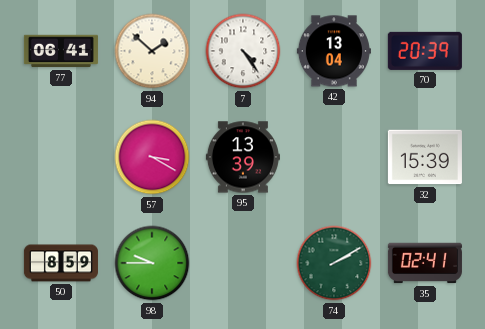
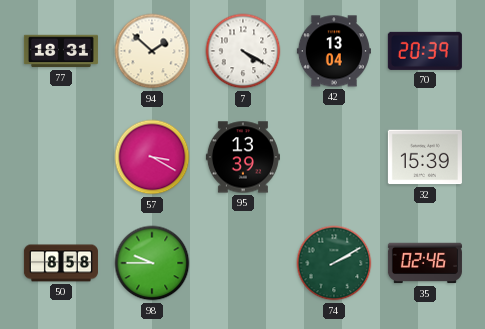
77: 06:41 -> 18:31 (61, 51)
7: 4:24 -> 4:20 (243, 51)
50: 8:59 -> 8:58 (61, 263)
35: 02:41 -> 02:46 (425, 263)
